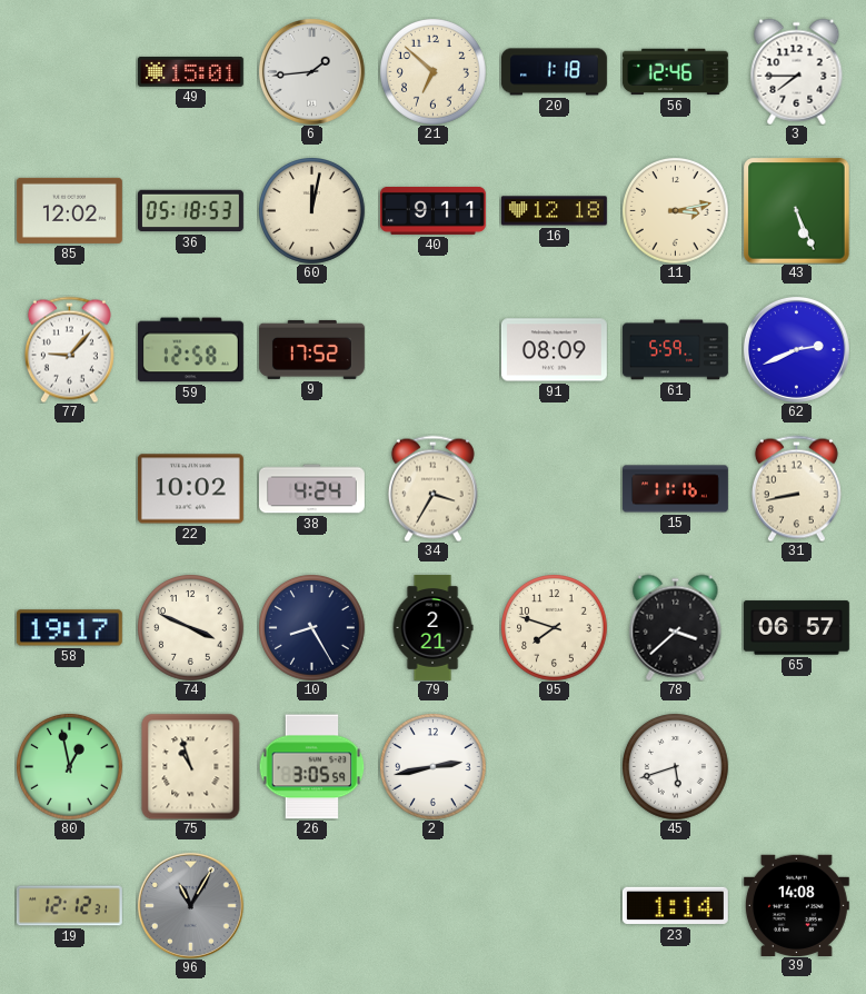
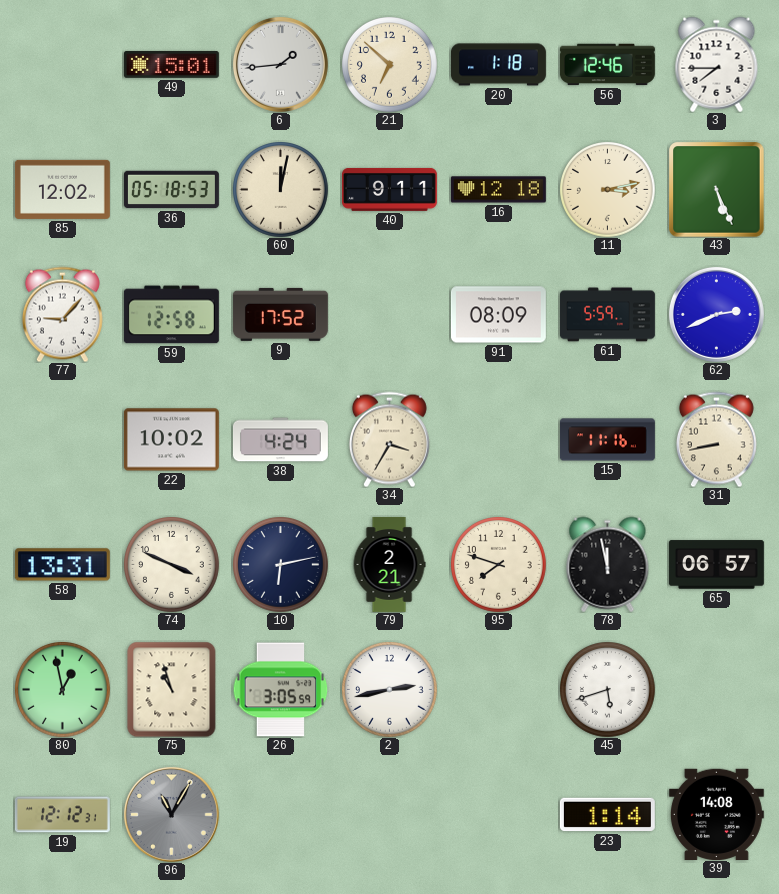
58: 19:17 -> 13:31 (62, 565)
10: 8:25 -> 6:13 (281, 565)
78: 3:38 -> 11:58 (608, 564)
